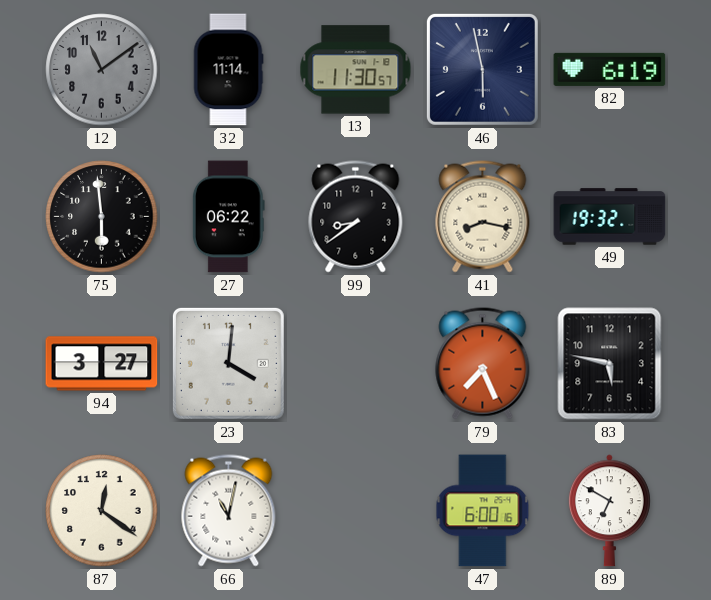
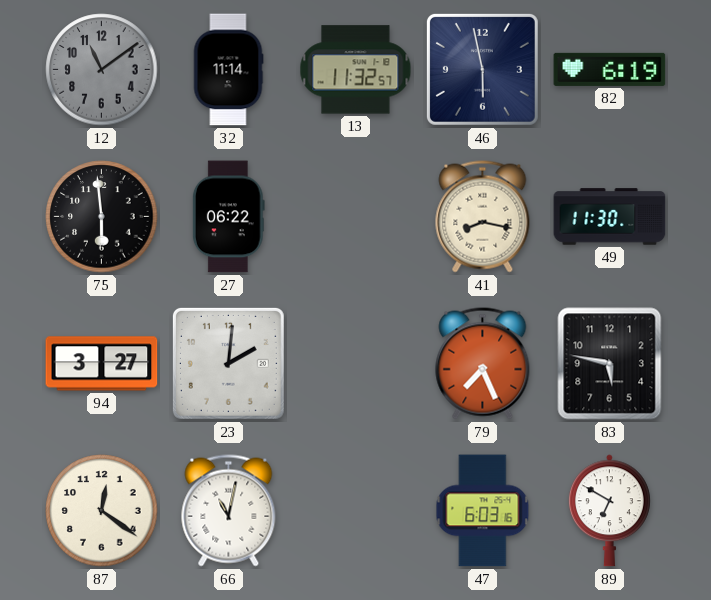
13: 11:30 -> 11:32 (356, 70)
99: 8:39 -> none (356, 217)
49: 19:32 -> 11:30 (610, 217)
23: 4:01 -> 2:01 (228, 363)
47: 6:00 -> 6:03 (483, 511)
